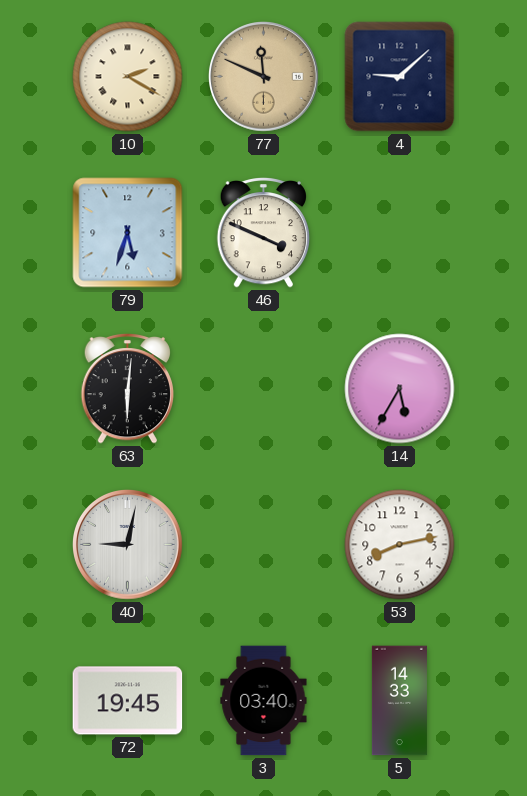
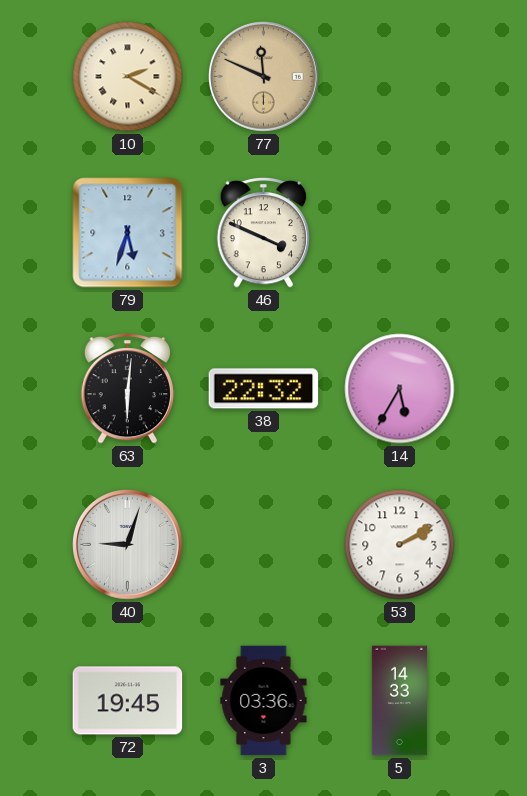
4: 9:08 -> none (400, 77)
38: none -> 22:32 (264, 389)
40: 9:02 -> 9:03 (128, 545)
53: 8:13 -> 2:10 (400, 545)
3: 03:40 -> 03:36 (264, 701)
